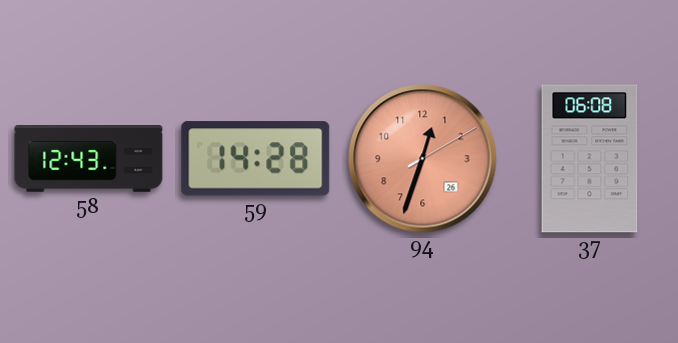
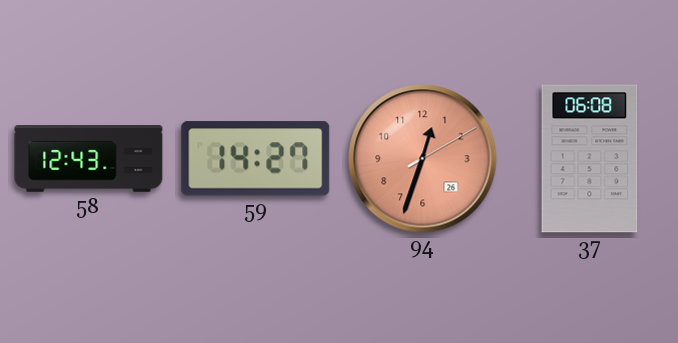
59: 14:28 -> 14:27 (256, 159)
